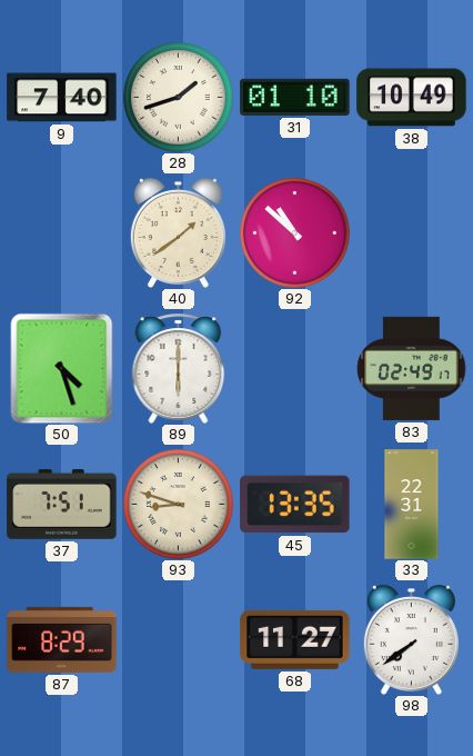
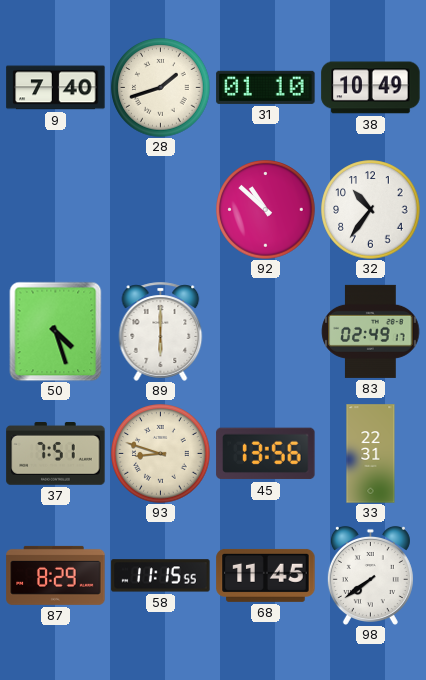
40: 1:39 -> none (178, 232)
32: none -> 10:36 (371, 210)
45: 13:35 -> 13:56 (266, 454)
58: none -> 11:15 (161, 576)
68: 11:27 -> 11:45 (266, 575)
